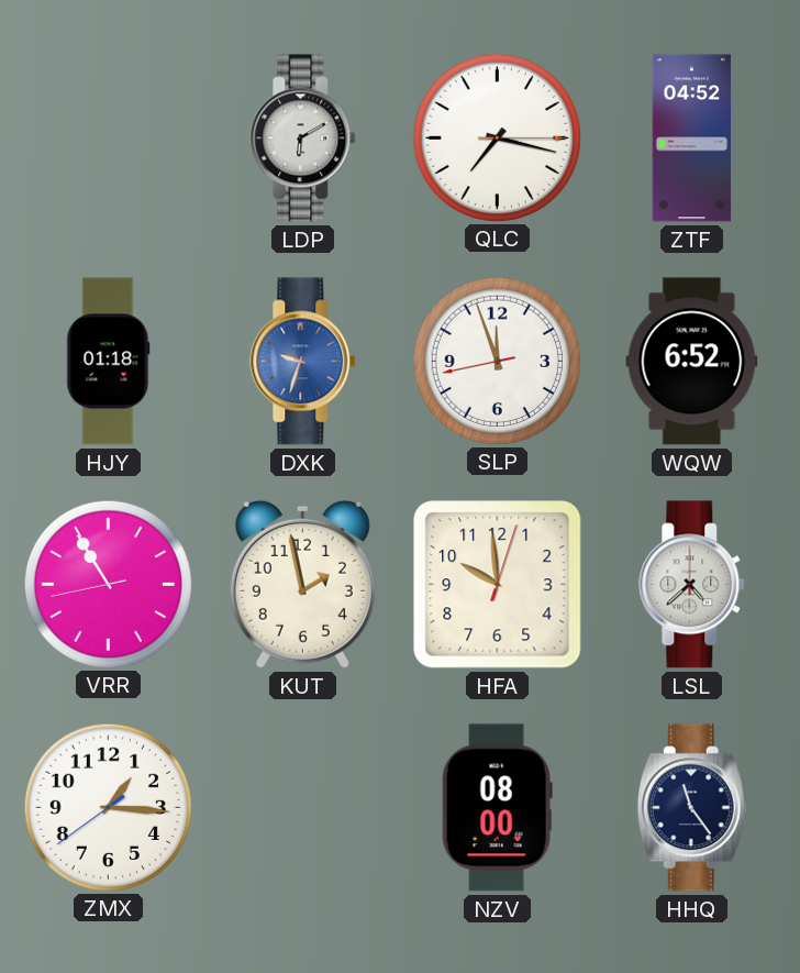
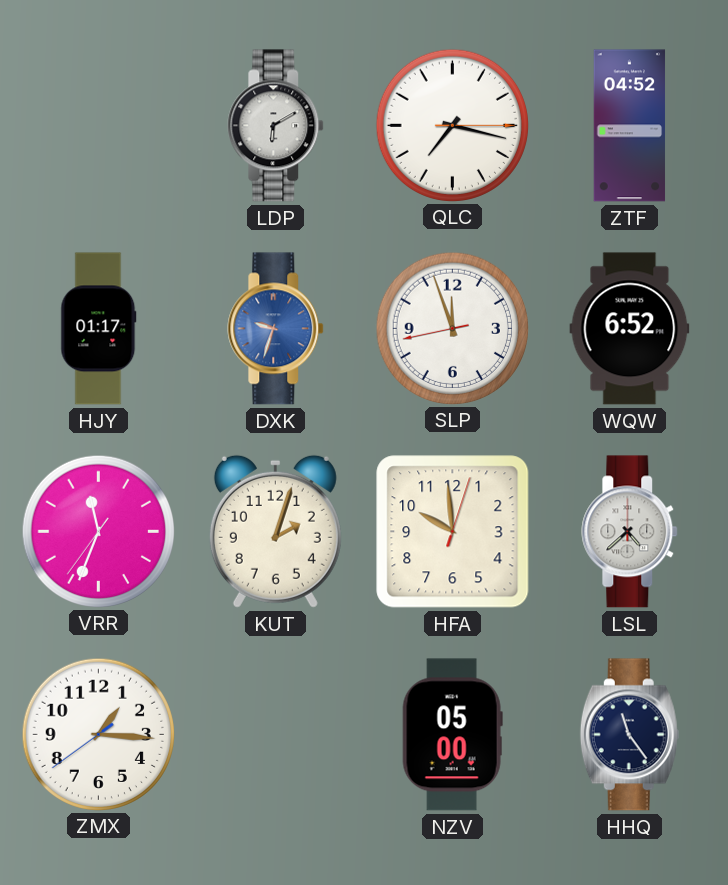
HJY: 01:18 -> 01:17 (99, 329)
VRR: 10:54 -> 11:33 (98, 531)
KUT: 1:58 -> 2:03 (275, 531)
NZV: 08:00 -> 05:00 (452, 735)
